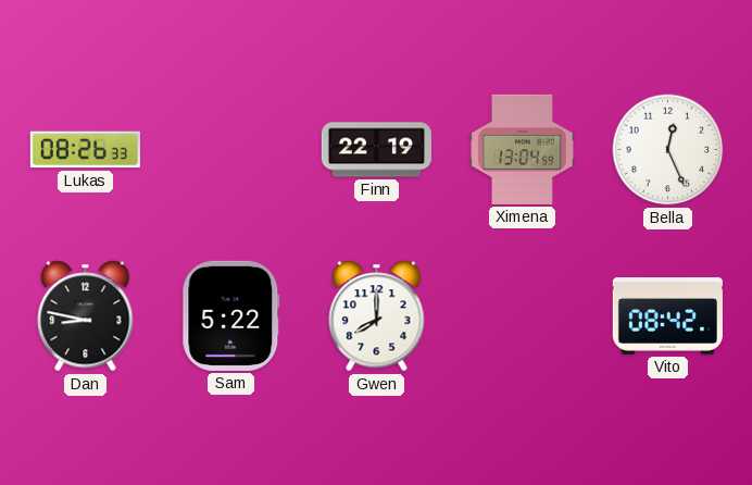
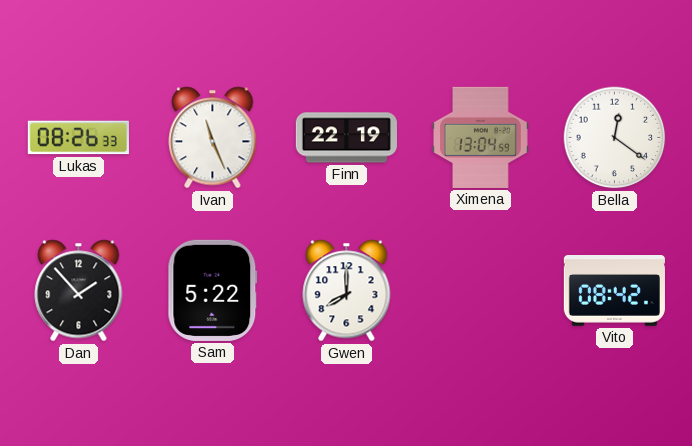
Ivan: none -> 11:26 (213, 138)
Bella: 12:26 -> 12:21 (615, 138)
Dan: 8:47 -> 1:53 (79, 291)
